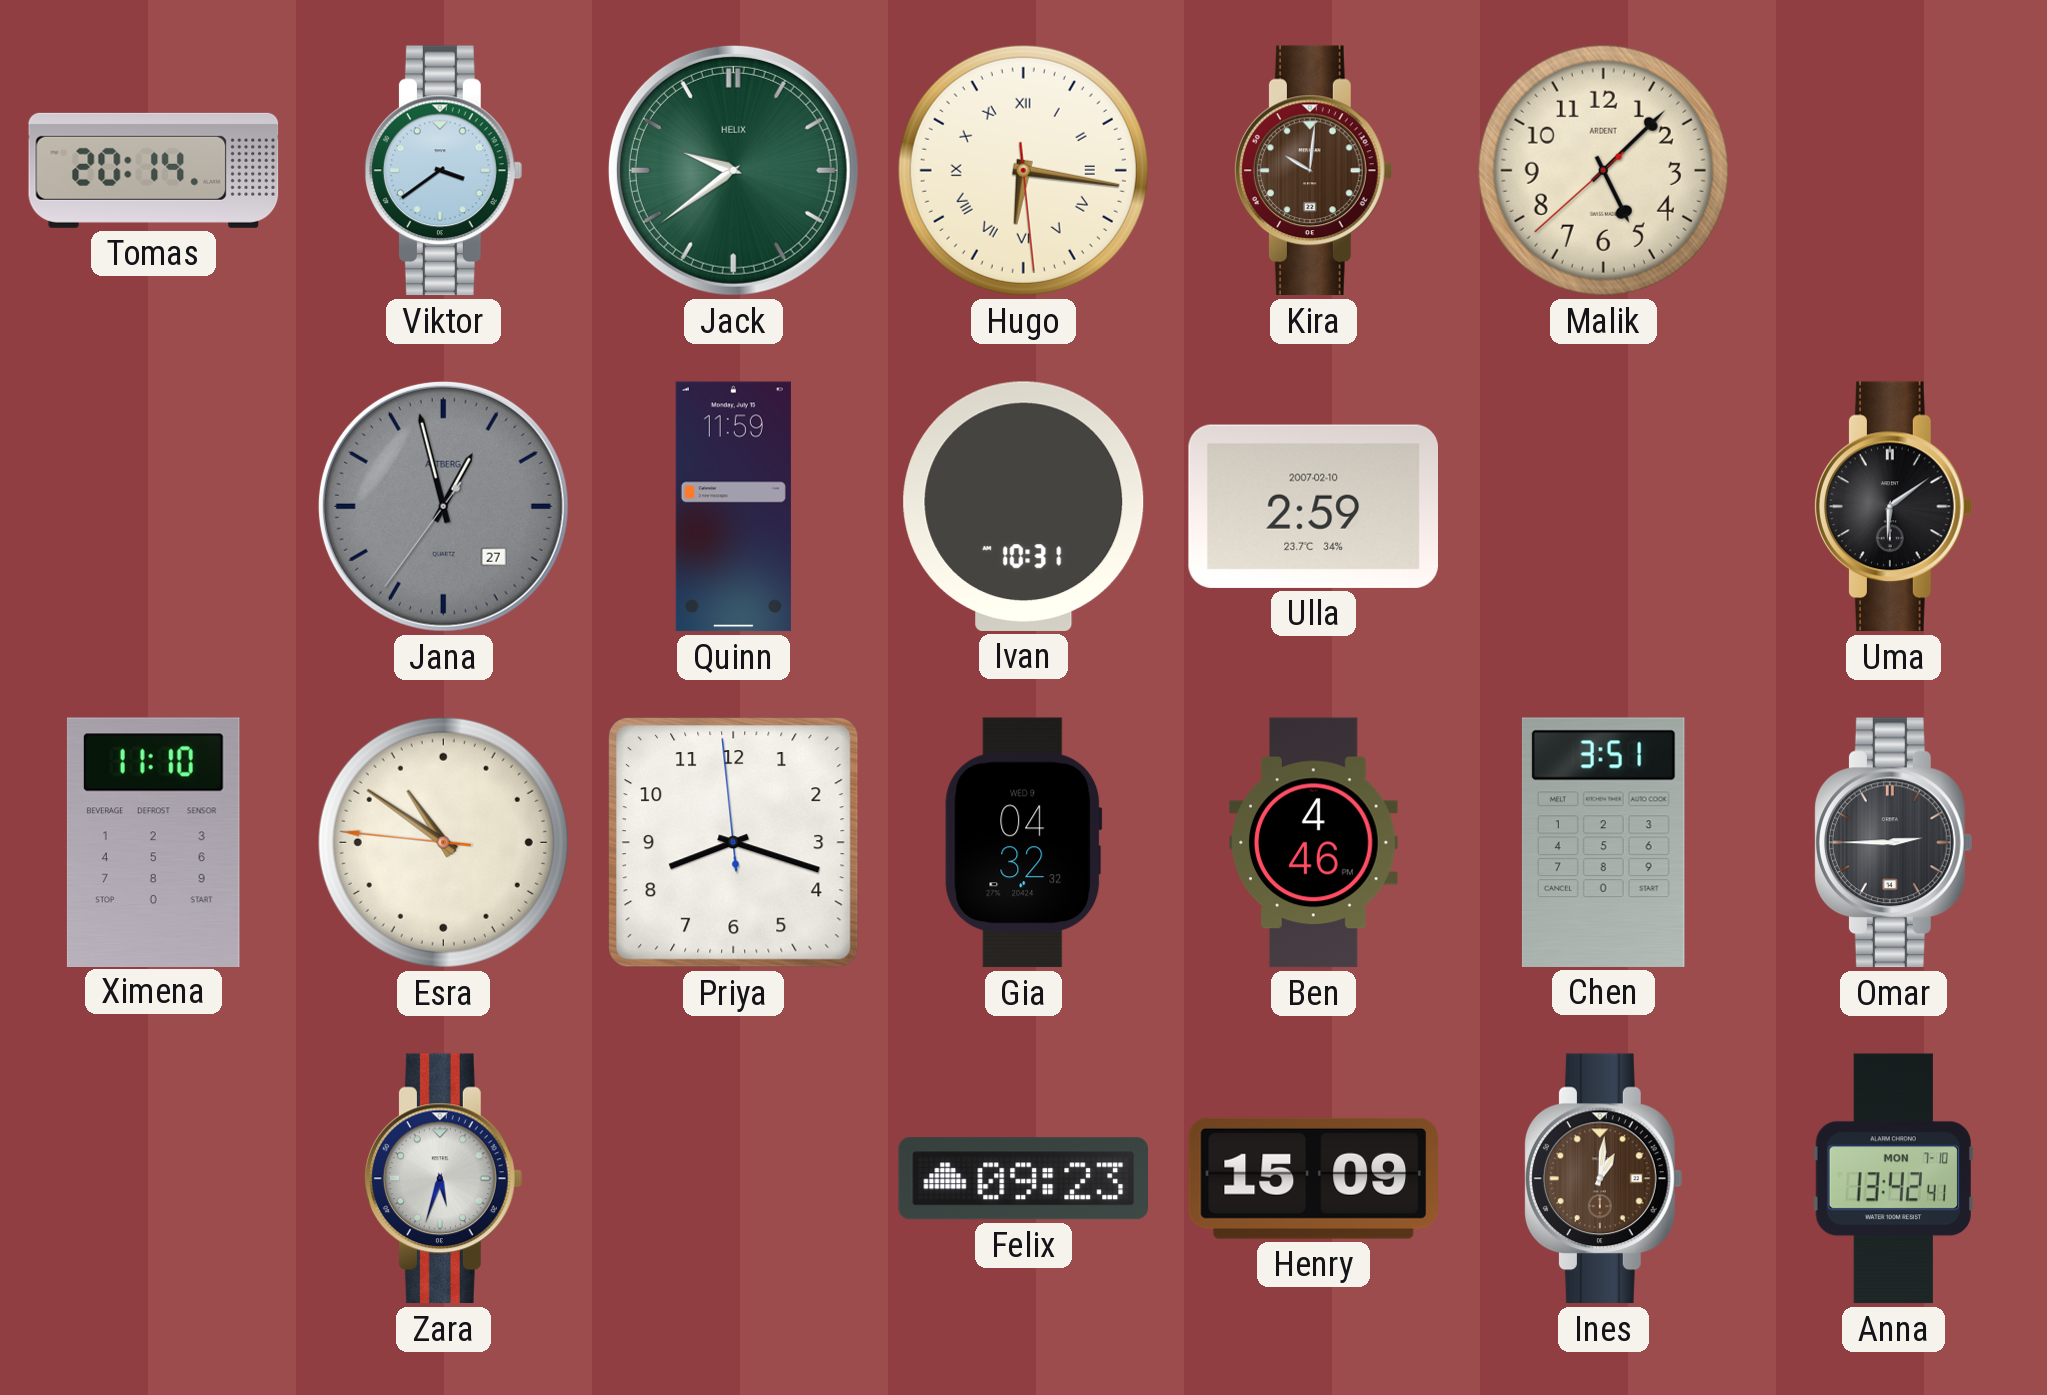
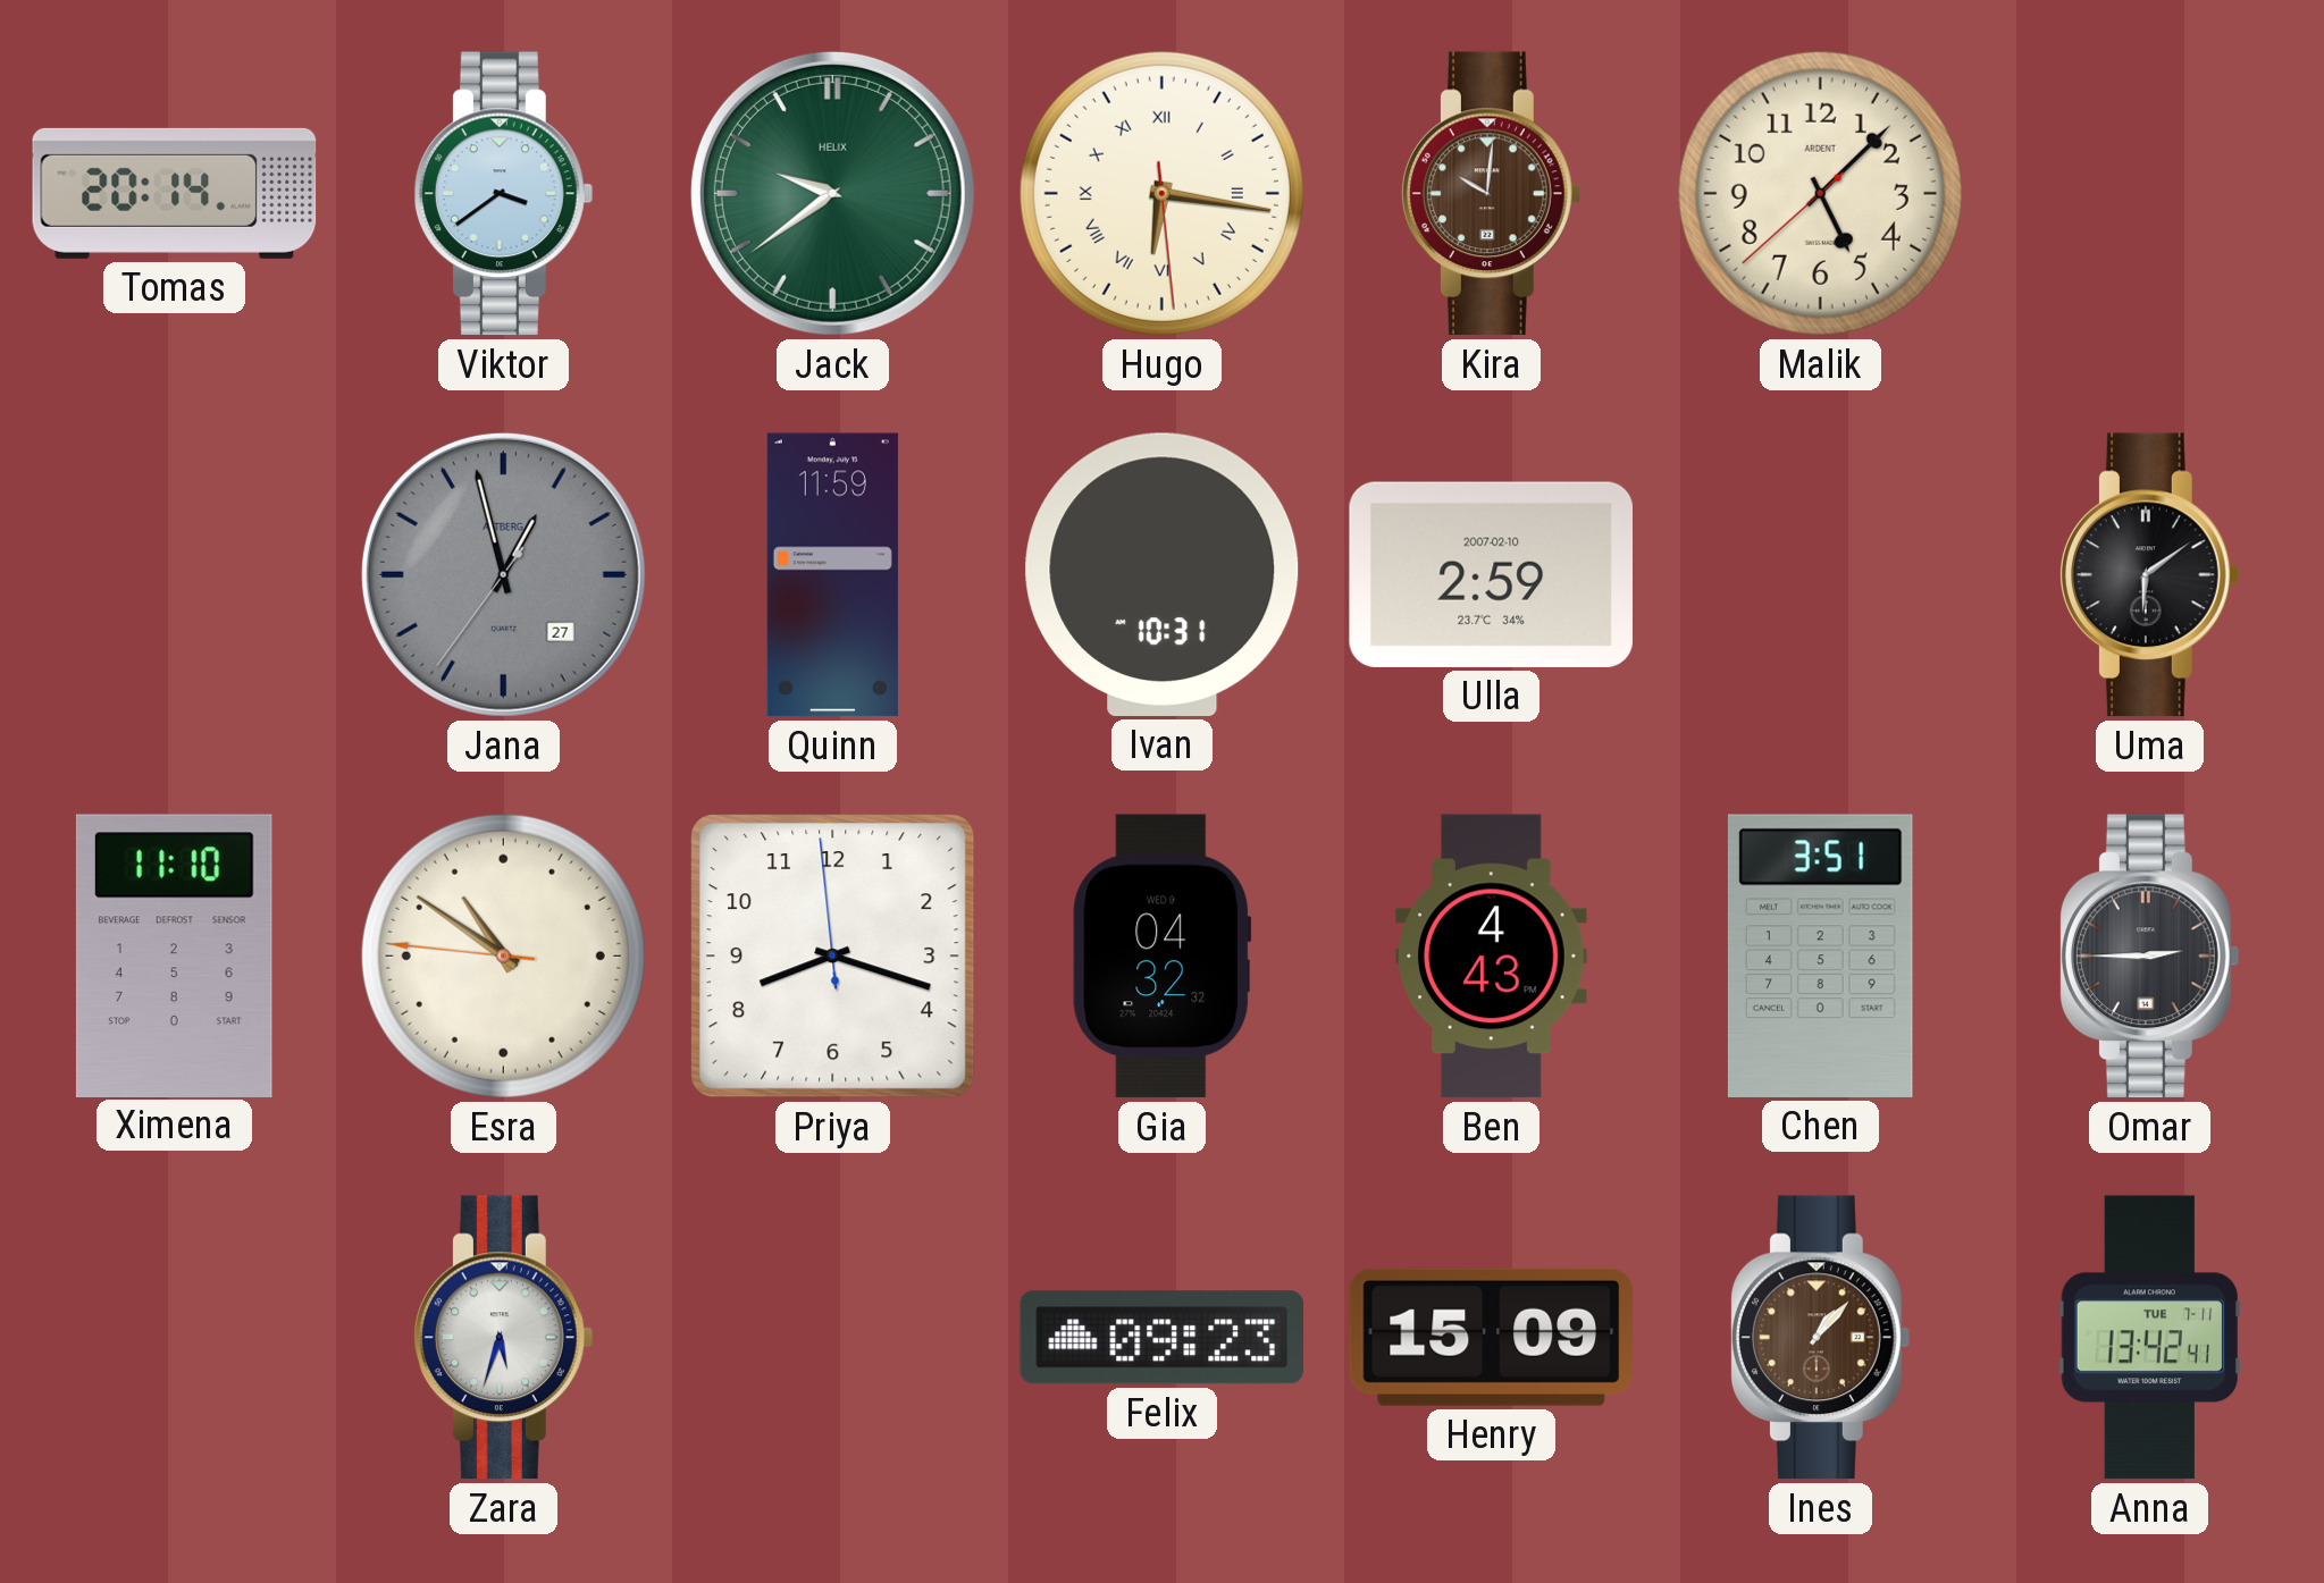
Ben: 4:46 -> 4:43 (1492, 957)
Ines: 1:01 -> 1:07 (1820, 1338)
Anna date: MON 7-10 -> TUE 7-11 (2149, 1338)
